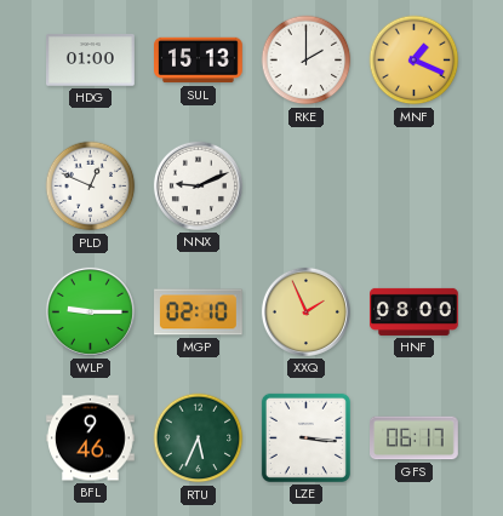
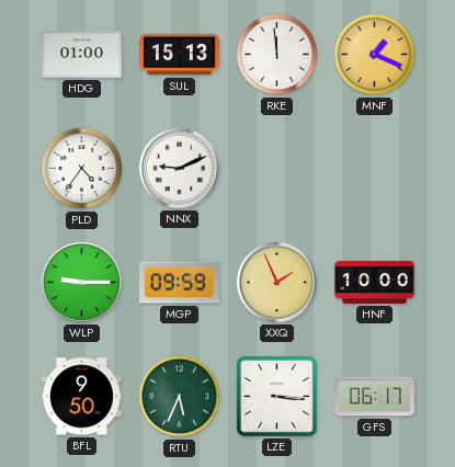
RKE: 2:00 -> 11:59 (277, 55)
PLD: 12:49 -> 4:36 (82, 169)
MGP: 02:10 -> 09:59 (180, 283)
HNF: 08:00 -> 10:00 (375, 282)
BFL: 9:46 -> 9:50 (82, 397)
